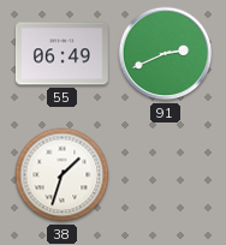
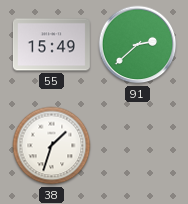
55: 06:49 -> 15:49 (51, 45)
91: 2:41 -> 2:38 (138, 45)
